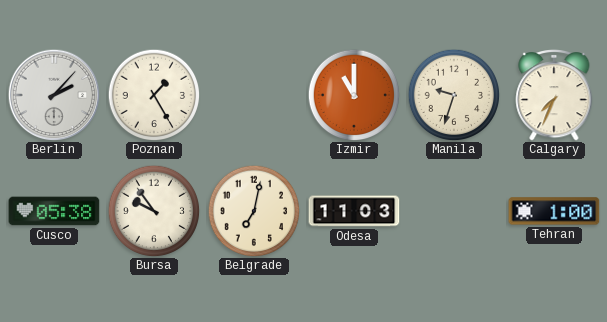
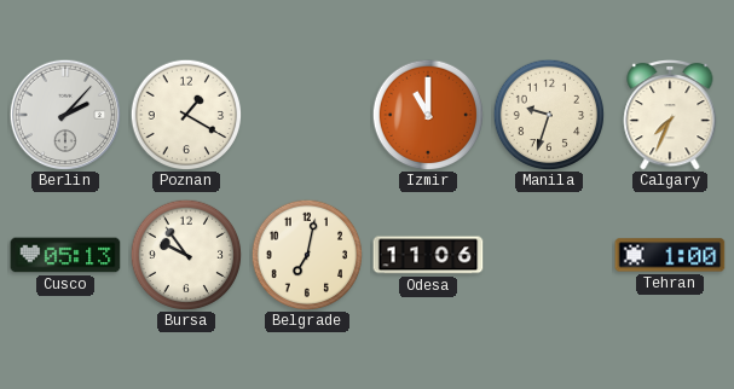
Poznan: 1:25 -> 1:20 (186, 115)
Cusco: 05:38 -> 05:13 (65, 255)
Odesa: 11:03 -> 11:06 (428, 255)
